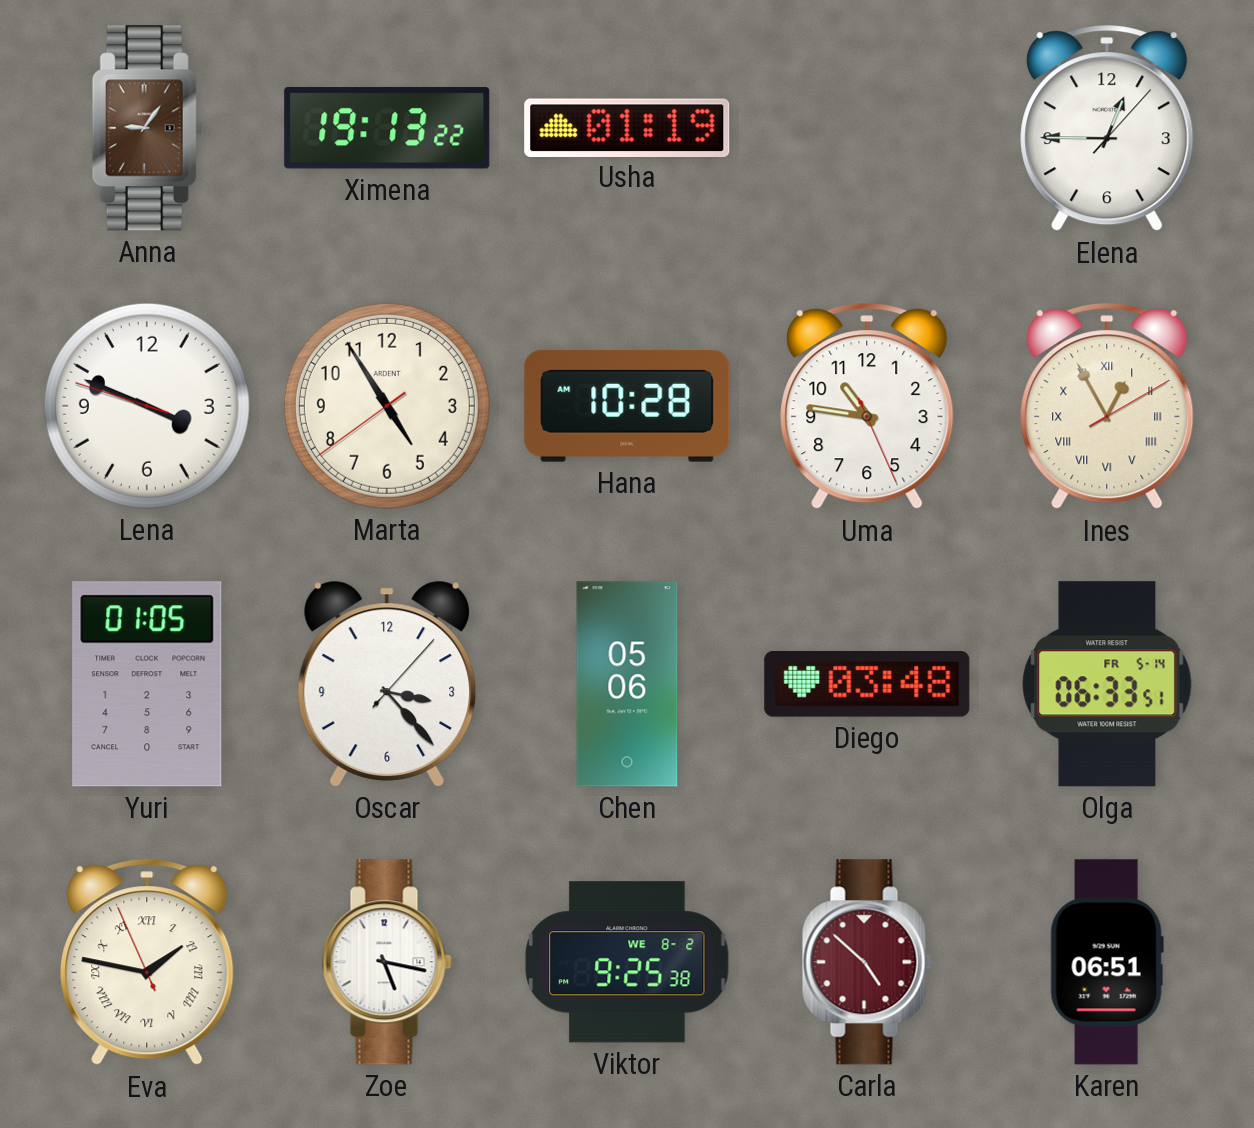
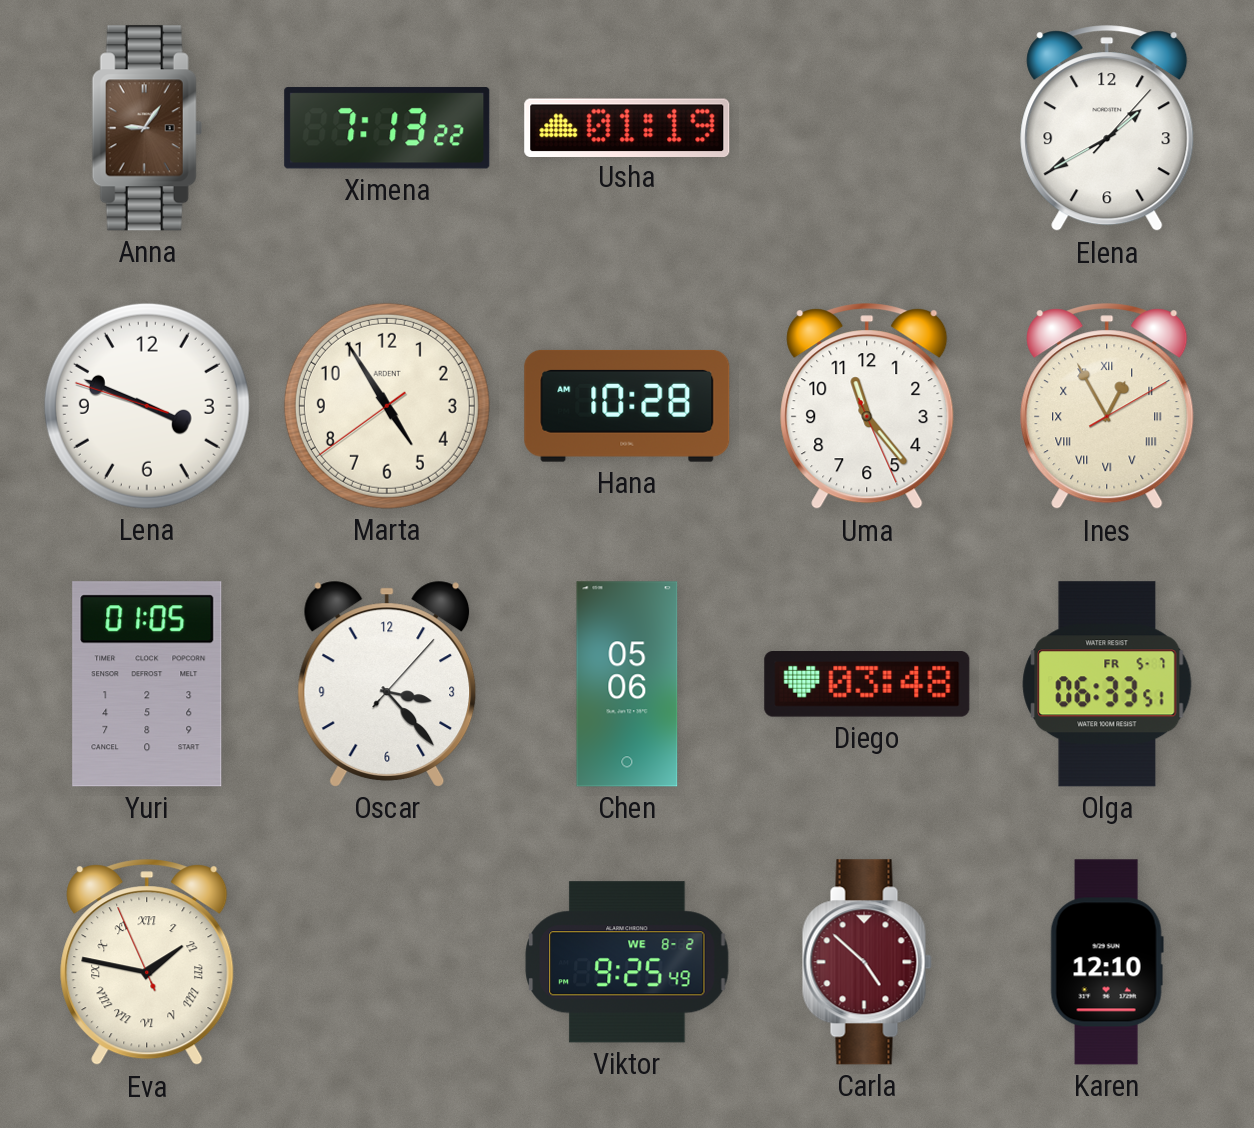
Ximena: 19:13 -> 7:13 (387, 128)
Elena: 12:45 -> 1:40 (1107, 129)
Uma: 10:46 -> 11:23 (867, 407)
Olga date: FR 5-14 -> FR 5-7 (1107, 684)
Zoe: 5:17 -> none (387, 962)
Viktor: 9:25:38 -> 9:25:49 (627, 962)
Karen: 06:51 -> 12:10 (1107, 962)
